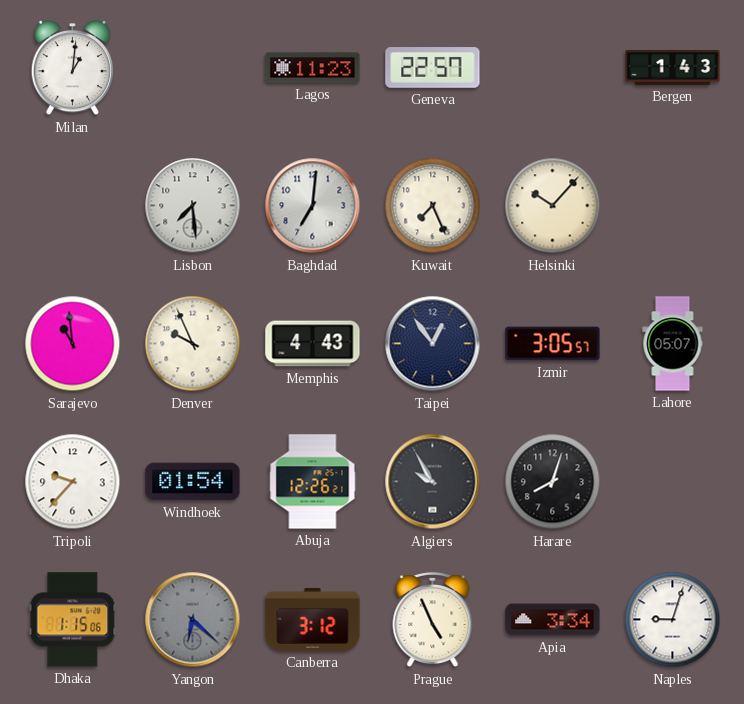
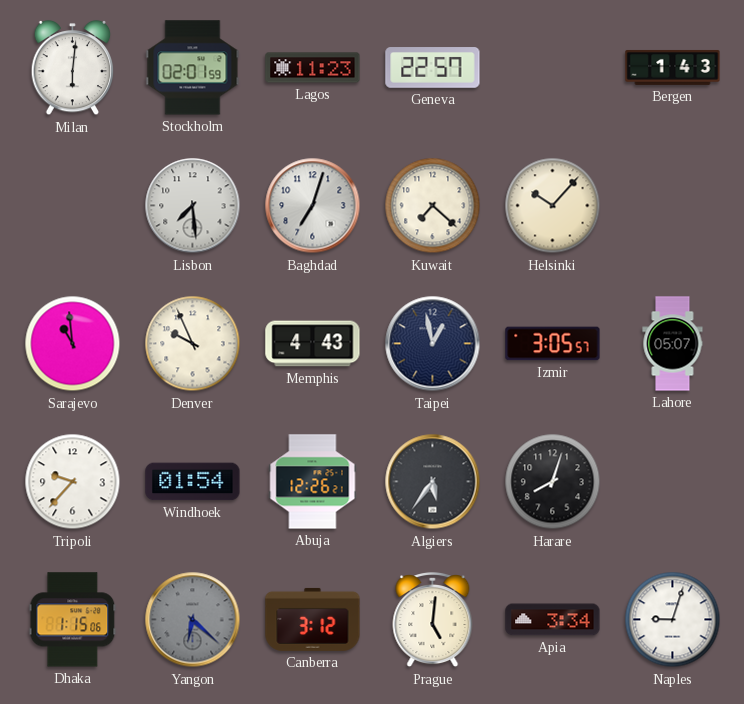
Milan: 1:01 -> 6:01 (73, 68)
Stockholm: none -> 02:01 (193, 68)
Baghdad: 7:01 -> 7:03 (313, 206)
Kuwait: 7:26 -> 7:22 (433, 206)
Taipei: 12:54 -> 12:58 (433, 344)
Algiers: 9:55 -> 5:36 (433, 482)
Prague: 4:56 -> 5:01 (433, 621)
